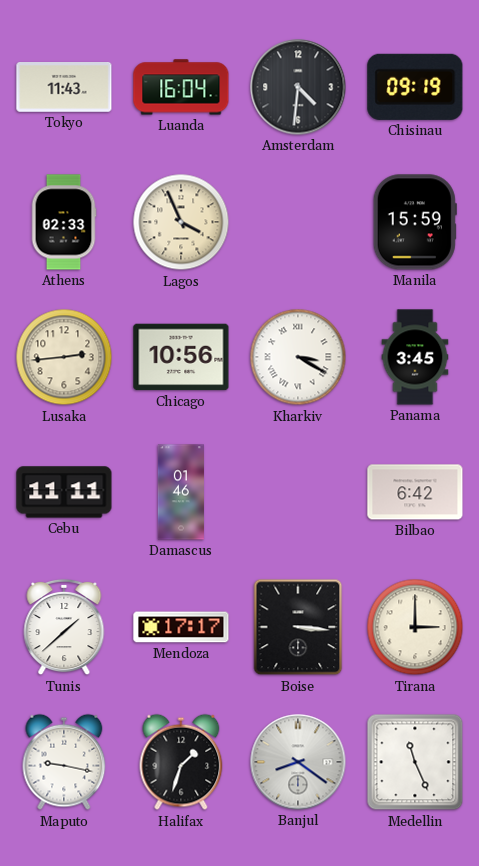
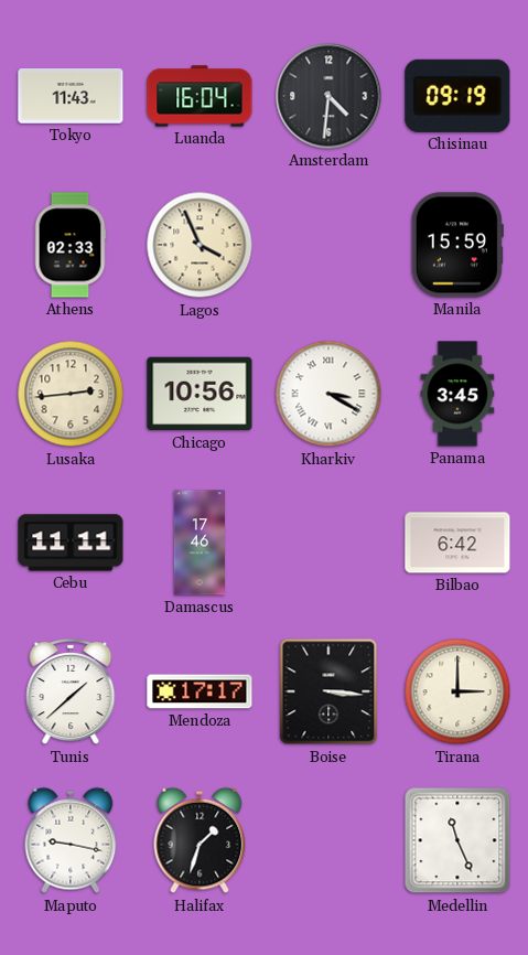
Damascus: 01:46 -> 17:46 (200, 543)
Banjul: 8:21 -> none (298, 762)
